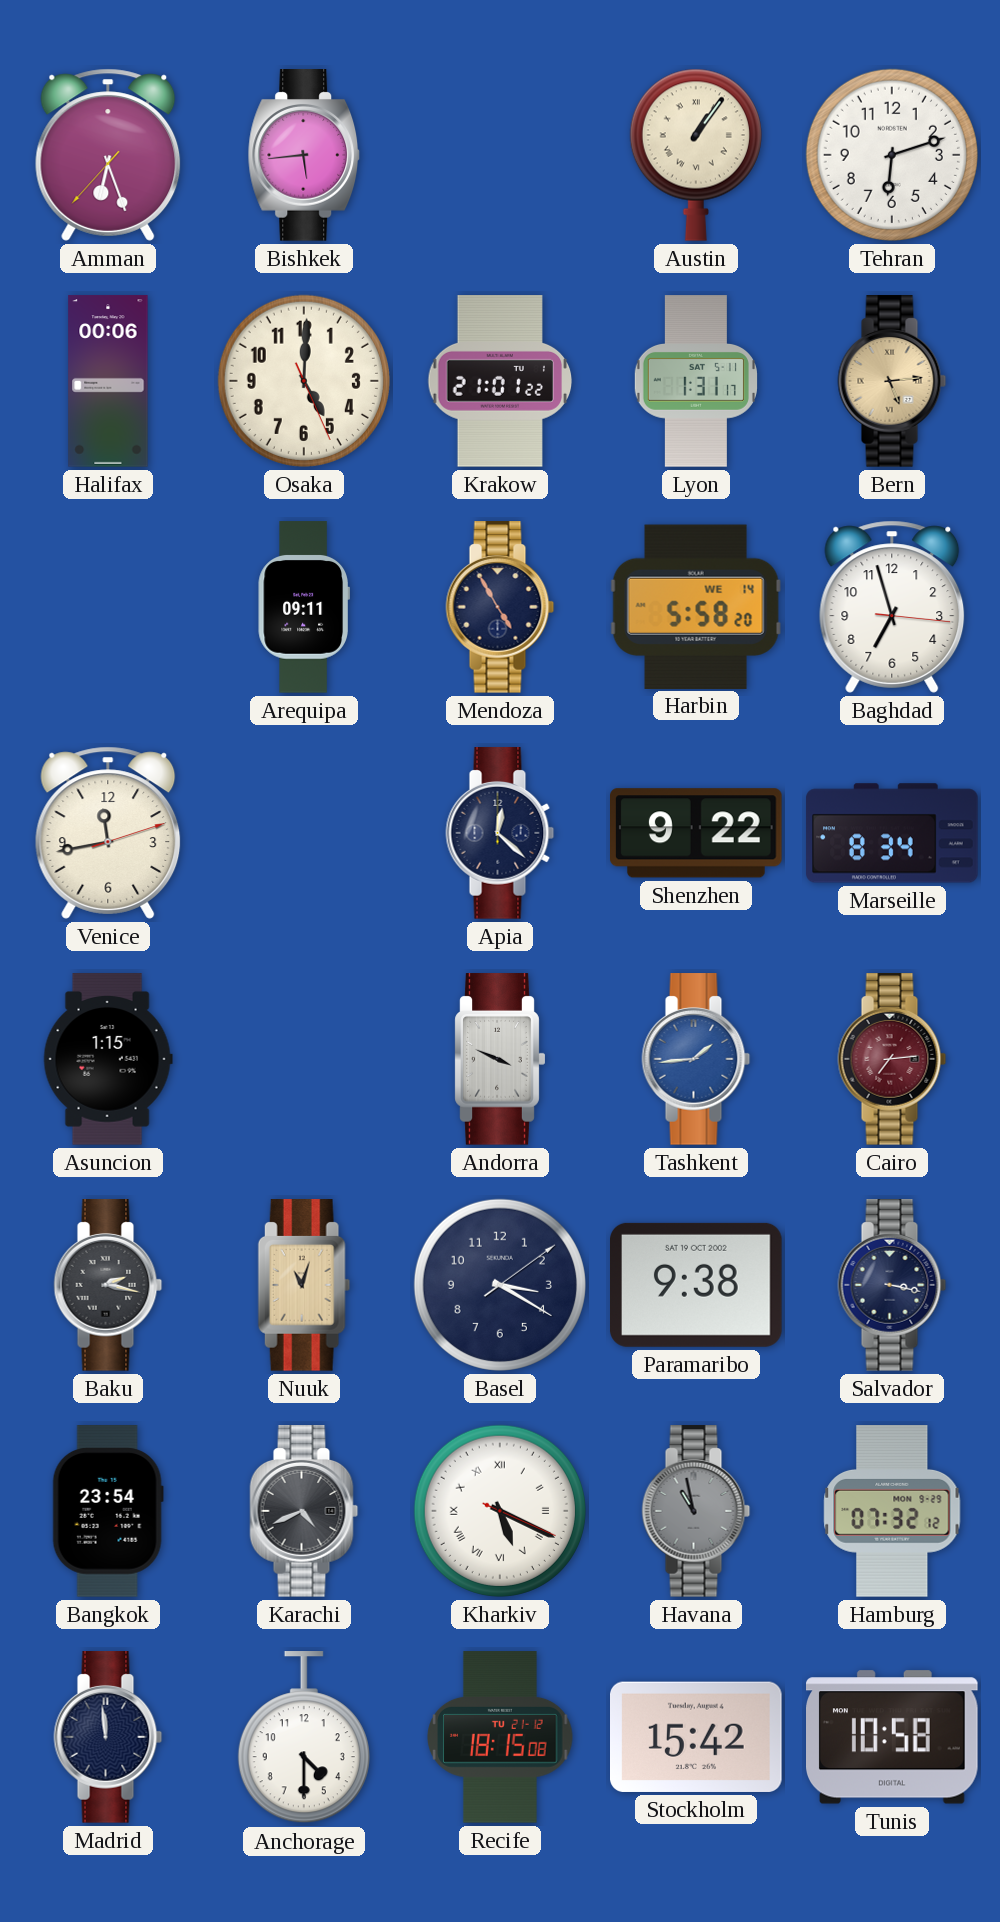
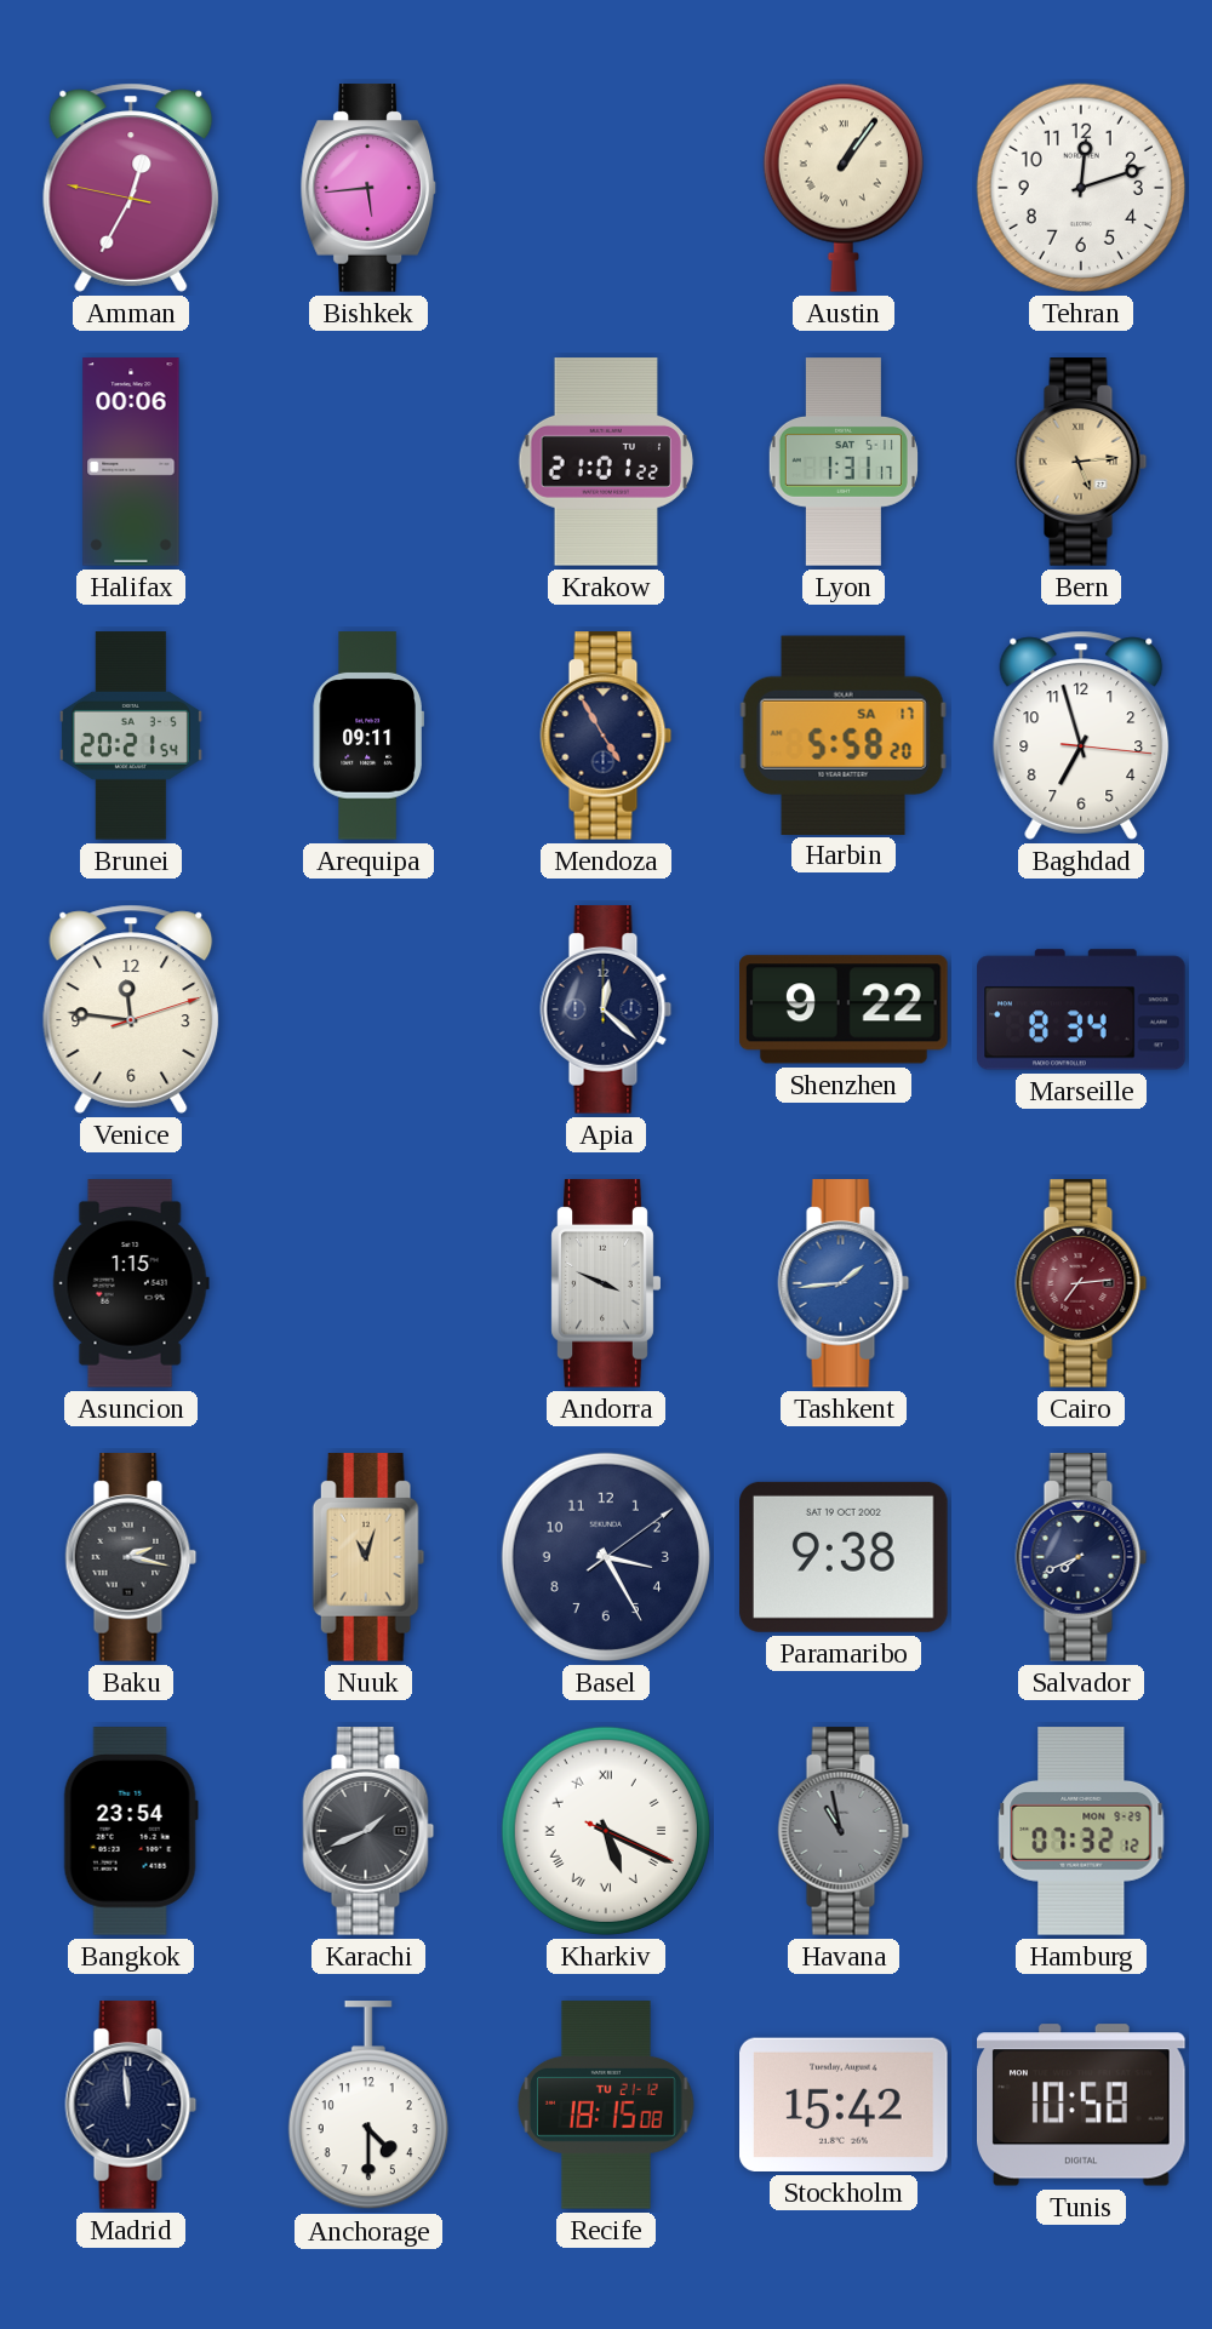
Amman: 6:26 -> 12:34 (131, 188)
Tehran: 6:12 -> 12:12 (1081, 188)
Osaka: 5:00 -> none (304, 381)
Brunei: none -> 20:21 (131, 736)
Harbin date: WE 14 -> SA 17 (844, 734)
Venice: 11:43 -> 11:46 (131, 1009)
Basel: 3:20 -> 3:25 (606, 1557)
Salvador: 3:17 -> 7:41 (1081, 1557)
Karachi: 4:41 -> 1:41 (368, 1831)
